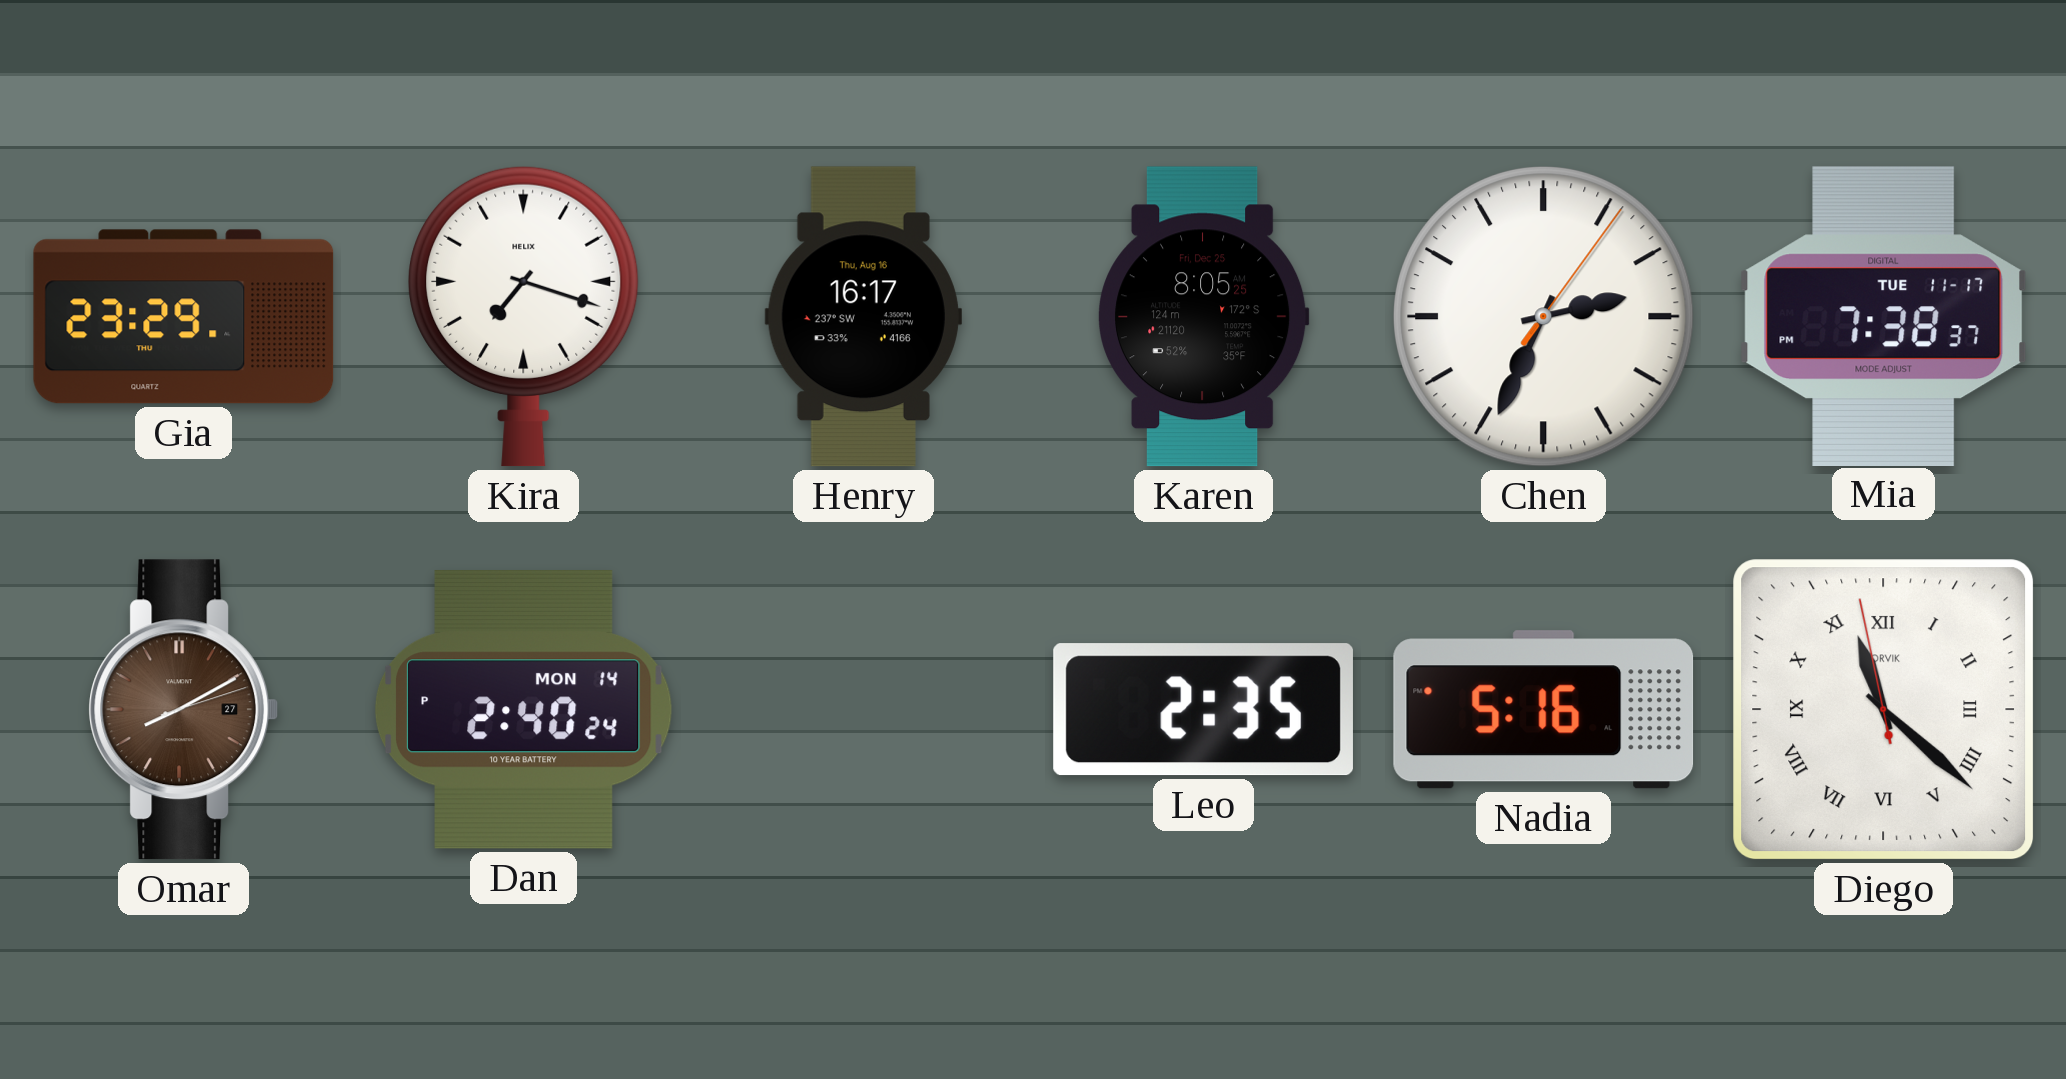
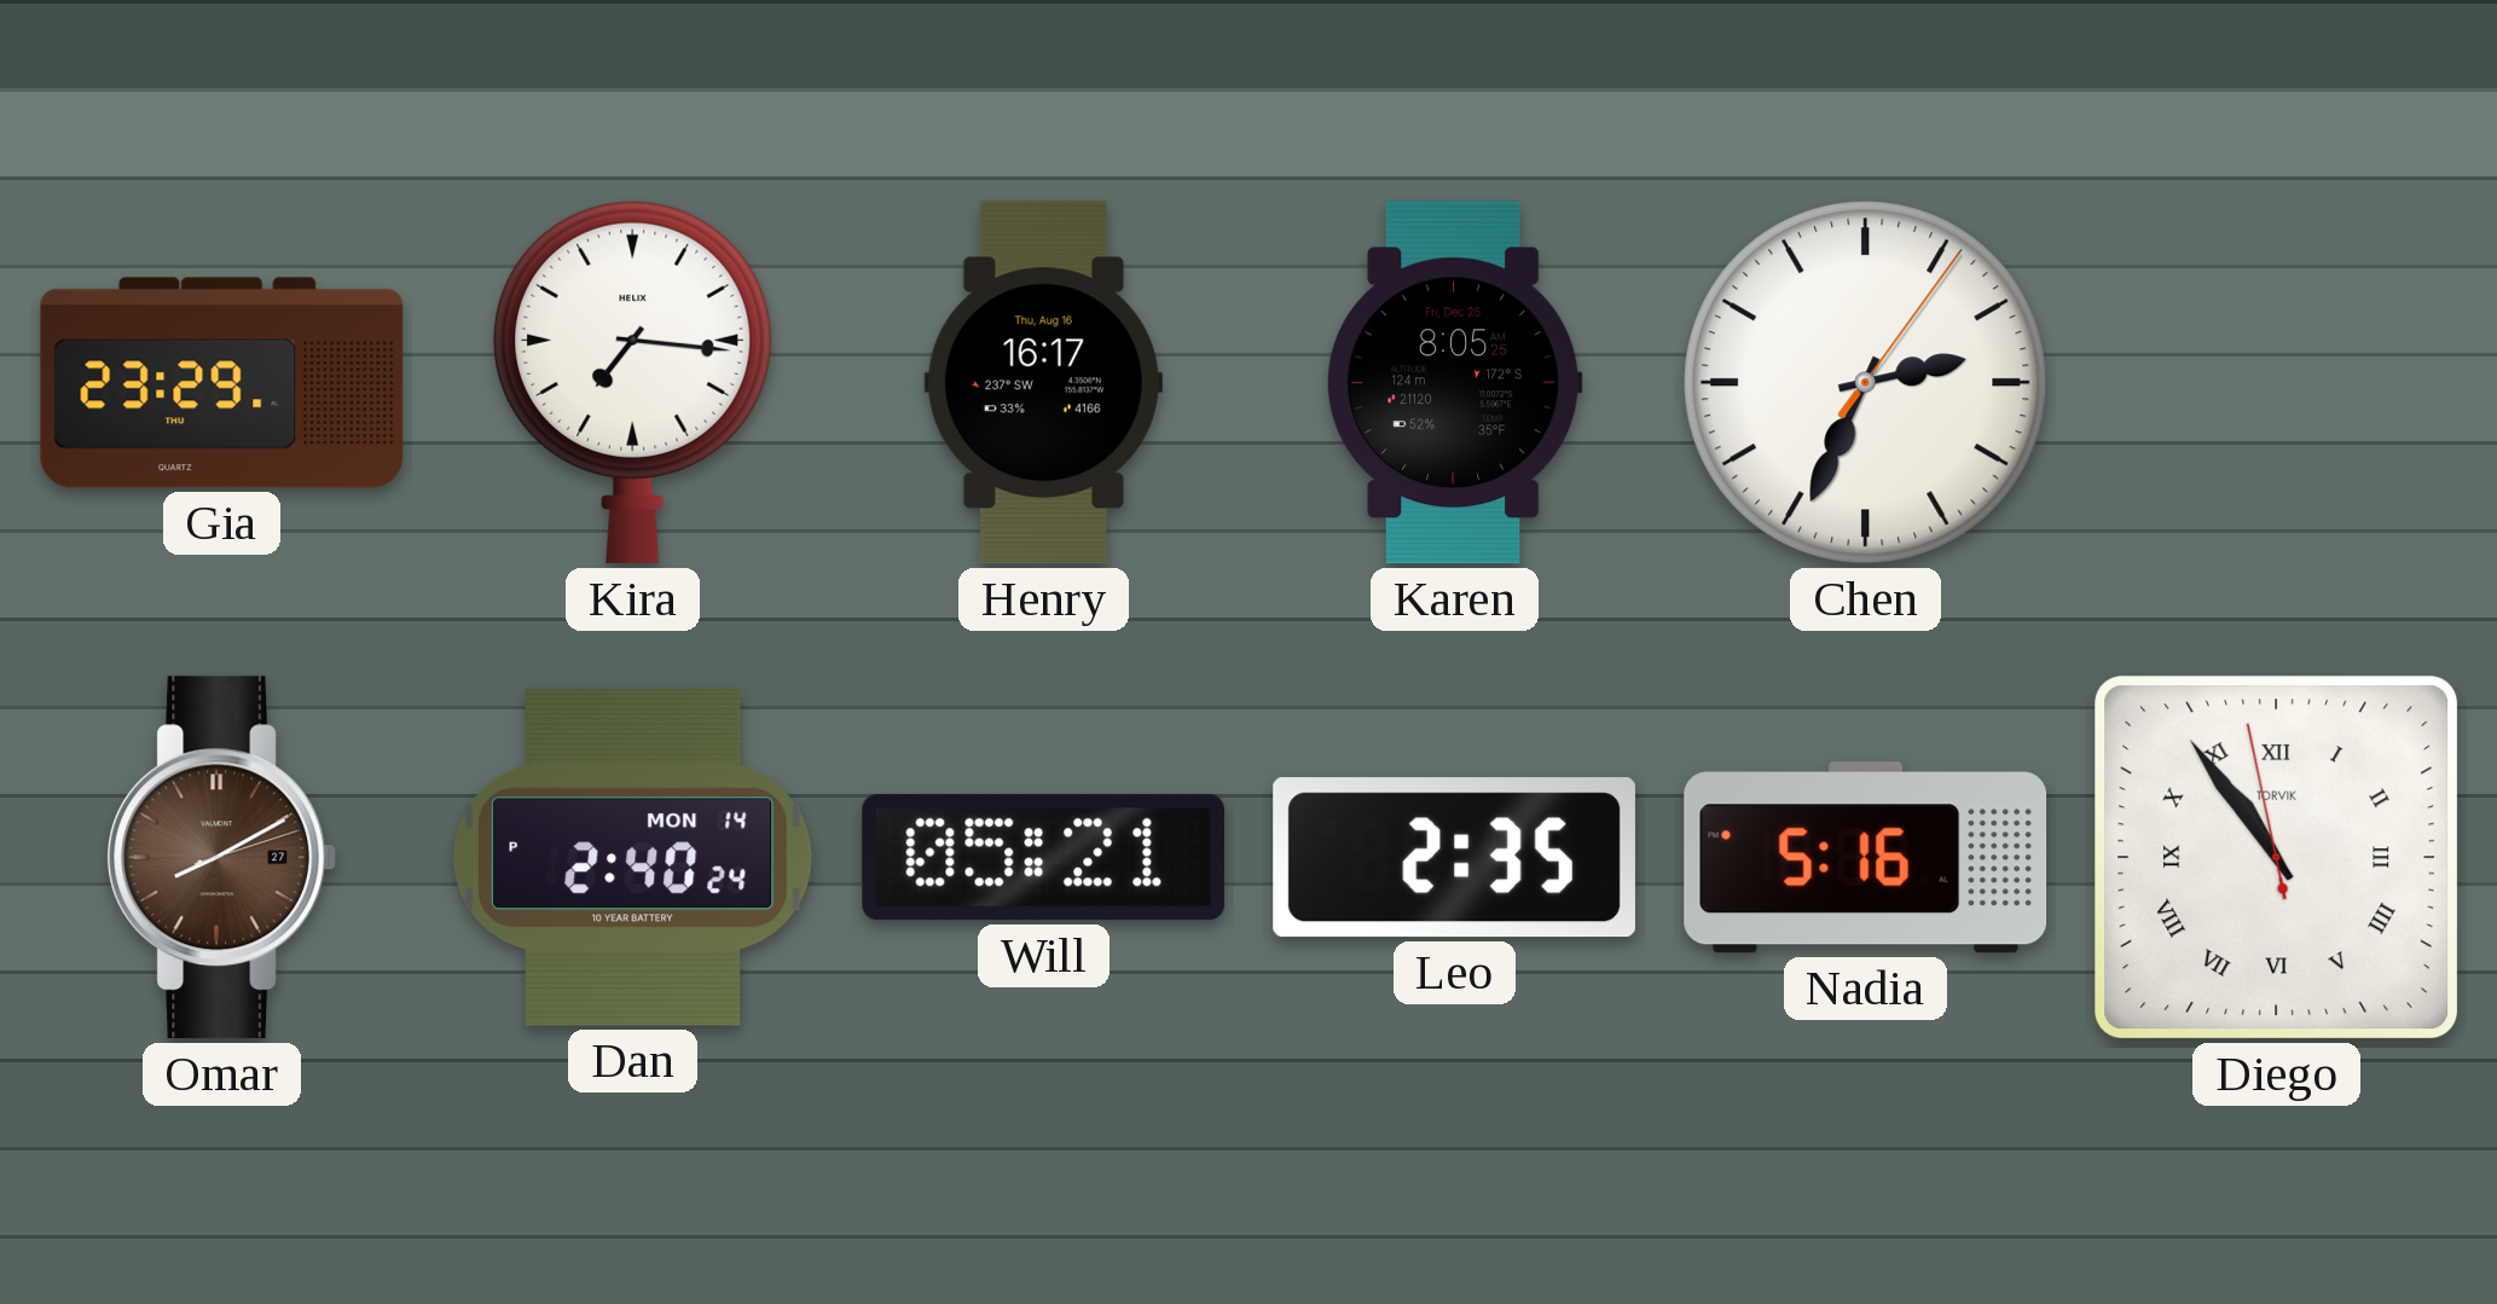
Kira: 7:18 -> 7:16 (633, 382)
Mia: 7:38 -> none (1884, 316)
Will: none -> 05:21 (1043, 858)
Diego: 11:21 -> 10:53 (2277, 858)
